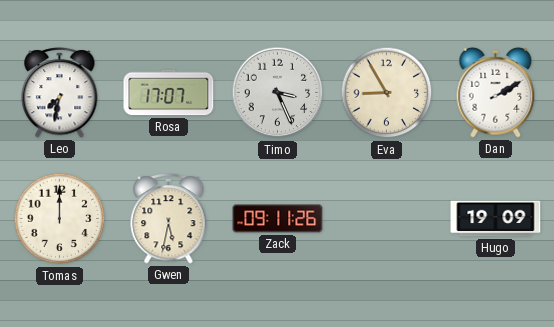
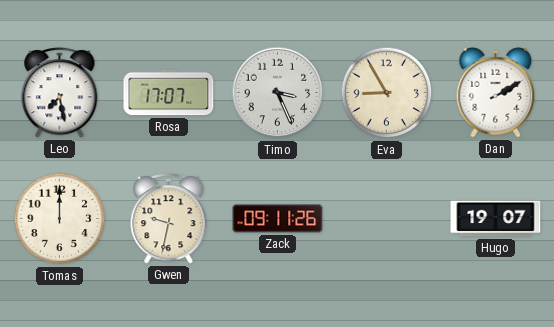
Leo: 7:32 -> 7:28 (60, 93)
Gwen: 5:32 -> 9:32 (169, 219)
Hugo: 19:09 -> 19:07 (496, 219)
